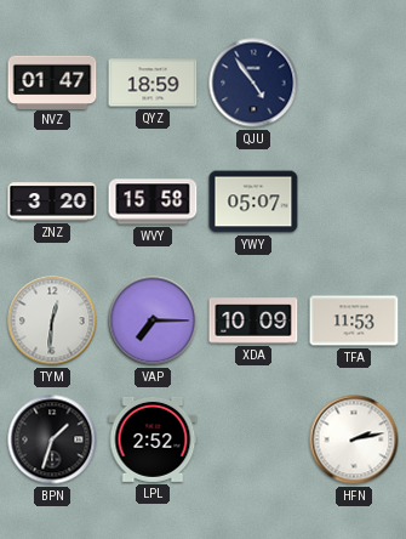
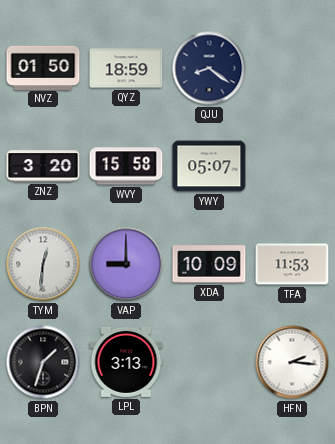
NVZ: 01:47 -> 01:50 (43, 67)
QJU: 4:54 -> 8:21 (209, 68)
VAP: 7:15 -> 9:00 (126, 264)
LPL: 2:52 -> 3:13 (126, 362)
HFN: 2:13 -> 2:16 (292, 362)
